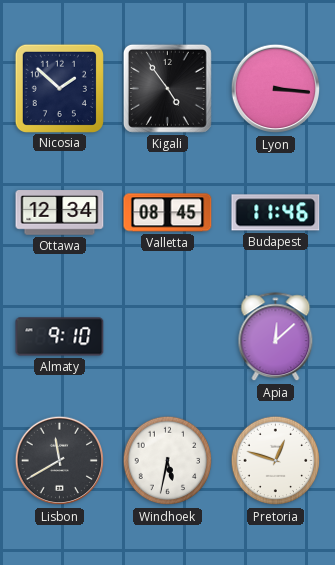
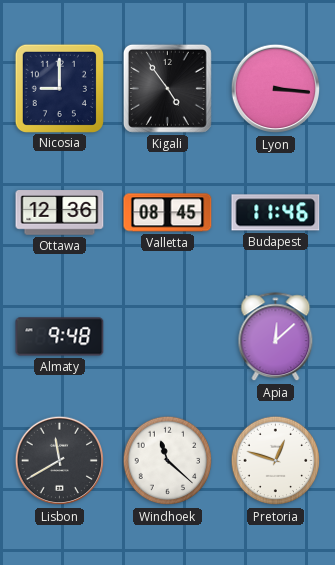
Nicosia: 1:52 -> 9:00 (59, 88)
Ottawa: 12:34 -> 12:36 (60, 213)
Almaty: 9:10 -> 9:48 (60, 337)
Windhoek: 5:32 -> 11:22 (168, 461)
